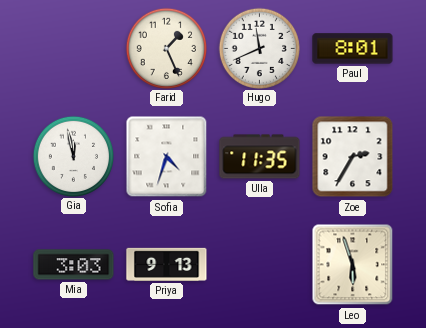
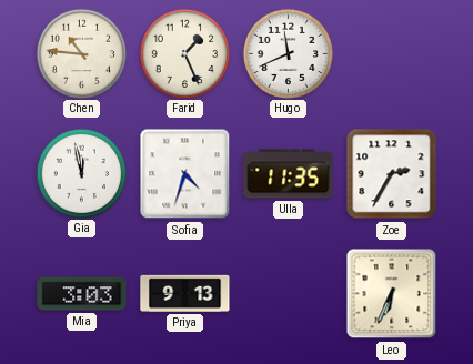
Chen: none -> 10:46 (81, 53)
Paul: 8:01 -> none (353, 49)
Leo: 5:57 -> 6:34 (392, 294)
